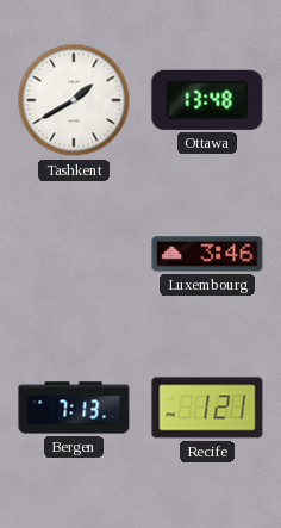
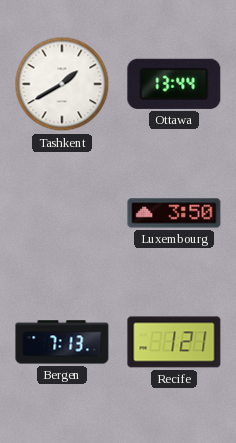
Ottawa: 13:48 -> 13:44 (174, 84)
Luxembourg: 3:46 -> 3:50 (174, 213)
